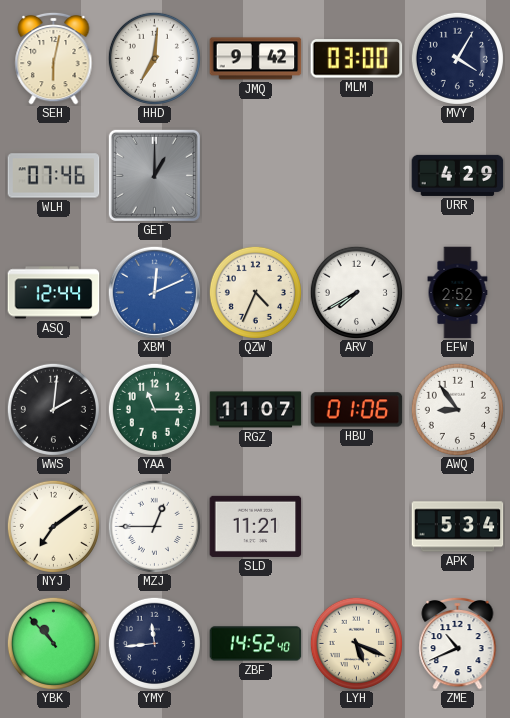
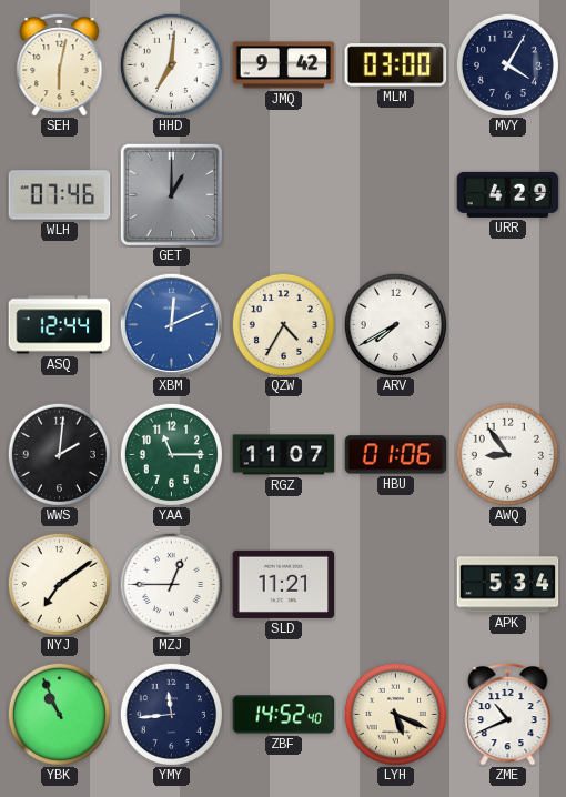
QZW: 4:34 -> 4:35 (283, 324)
EFW: 2:52 -> none (458, 293)
YBK: 10:53 -> 10:56 (59, 714)
